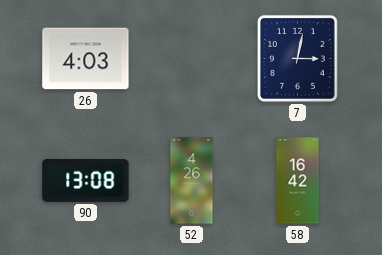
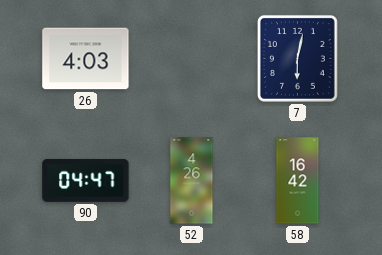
7: 3:02 -> 6:02 (297, 58)
90: 13:08 -> 04:47 (86, 180)
